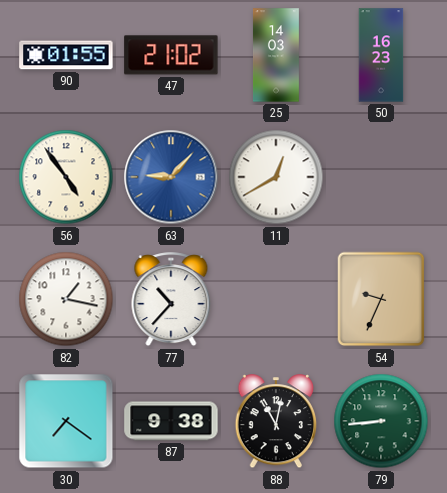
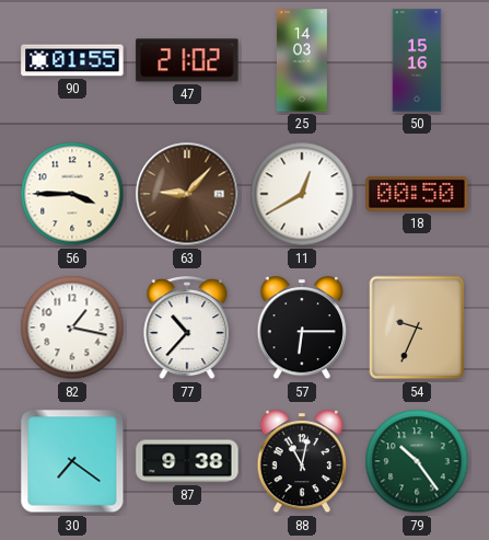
50: 16:23 -> 15:16 (417, 60)
56: 4:54 -> 3:45 (72, 194)
63 dial: blue -> brown (187, 194)
18: none -> 00:50 (417, 195)
57: none -> 6:15 (302, 329)
79: 8:44 -> 10:24 (417, 461)
